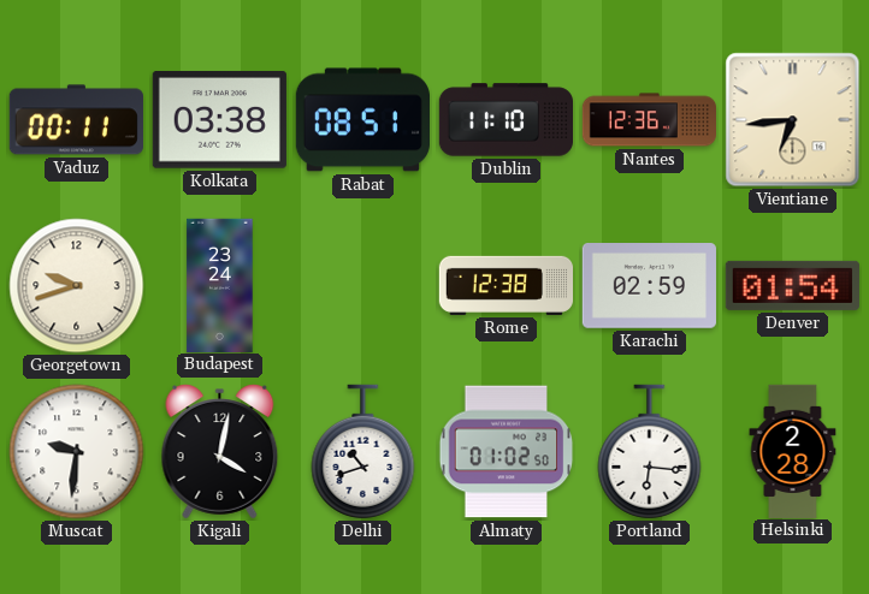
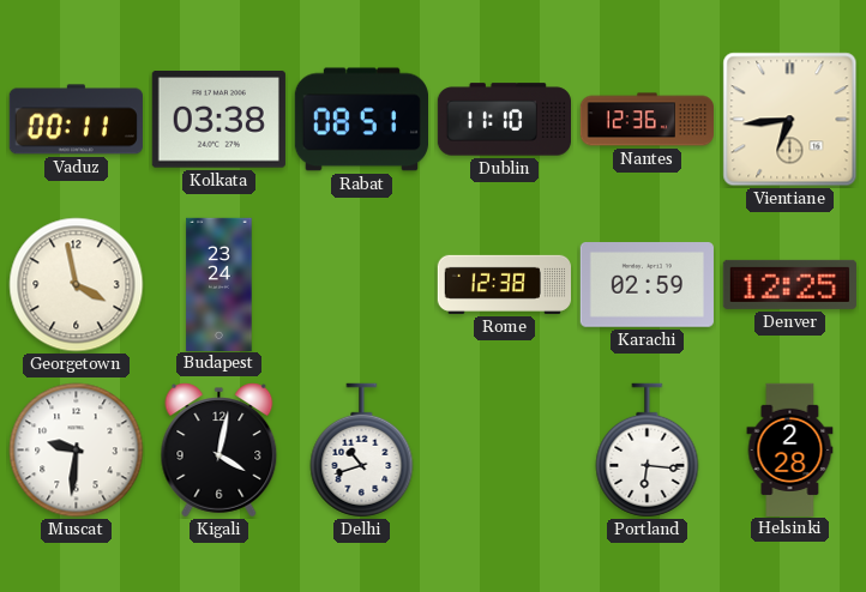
Georgetown: 9:42 -> 3:58 (77, 285)
Denver: 01:54 -> 12:25 (789, 284)
Almaty: 01:02 -> none (507, 452)
